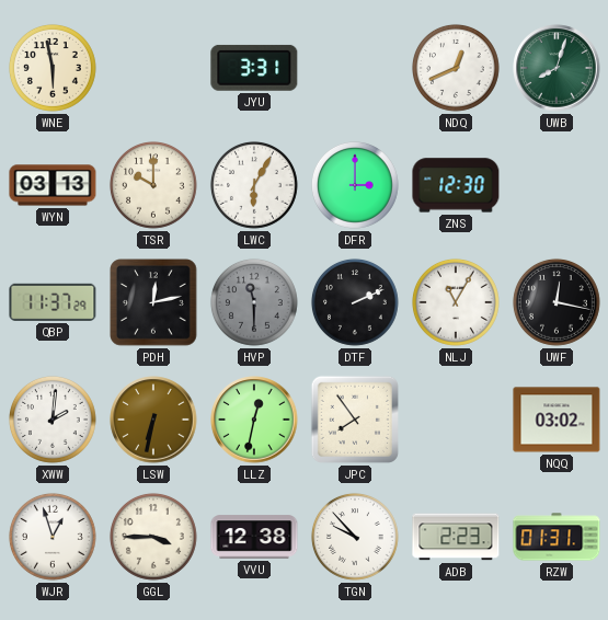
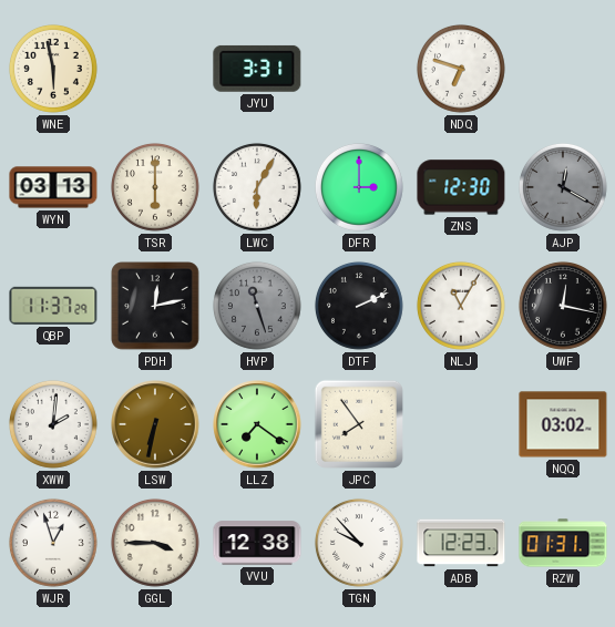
NDQ: 12:41 -> 6:48 (461, 69)
UWB: 8:03 -> none (557, 68)
TSR: 10:00 -> 6:00 (155, 187)
AJP: none -> 12:20 (563, 187)
HVP: 11:30 -> 11:27 (257, 306)
LLZ: 12:32 -> 7:21 (257, 424)
ADB: 2:23 -> 12:23 (461, 543)
